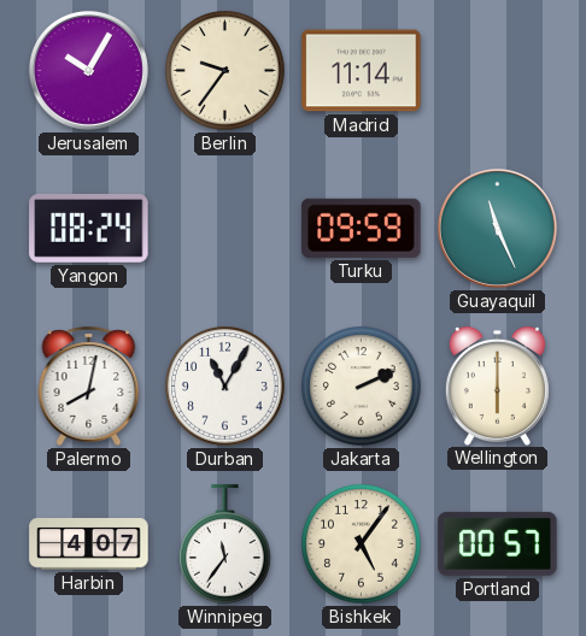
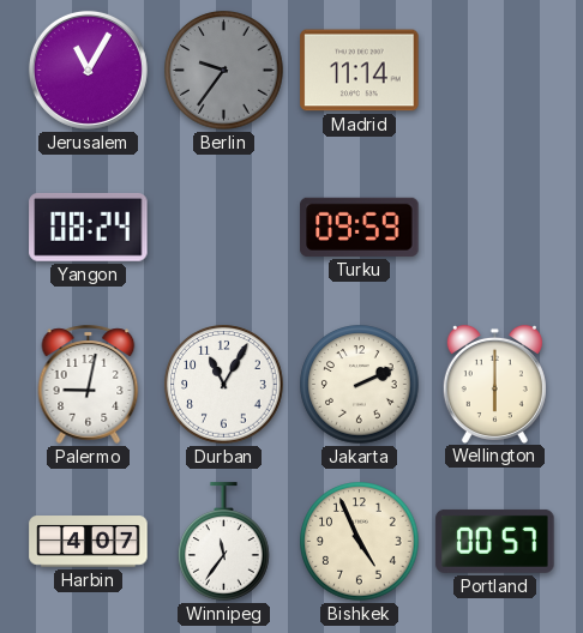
Jerusalem: 10:05 -> 11:05 (88, 70)
Berlin dial: cream -> grey (224, 71)
Guayaquil: 11:26 -> none (497, 228)
Palermo: 8:02 -> 9:02 (89, 384)
Bishkek: 5:06 -> 4:56 (360, 542)
